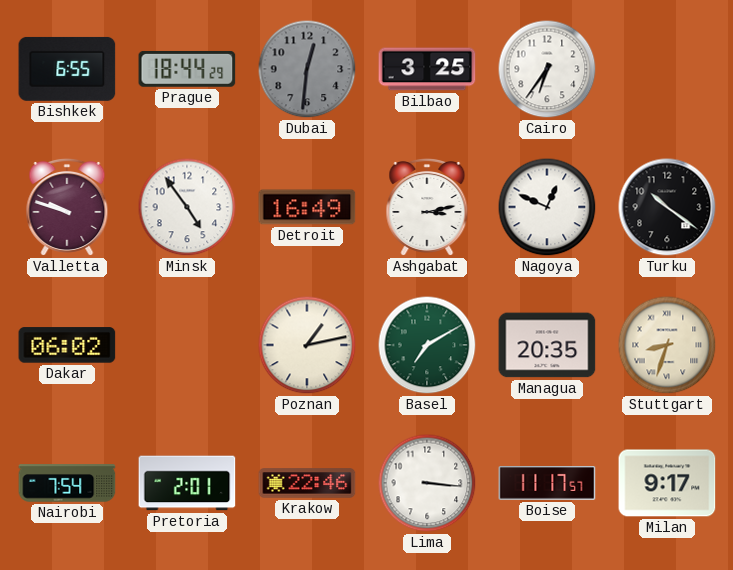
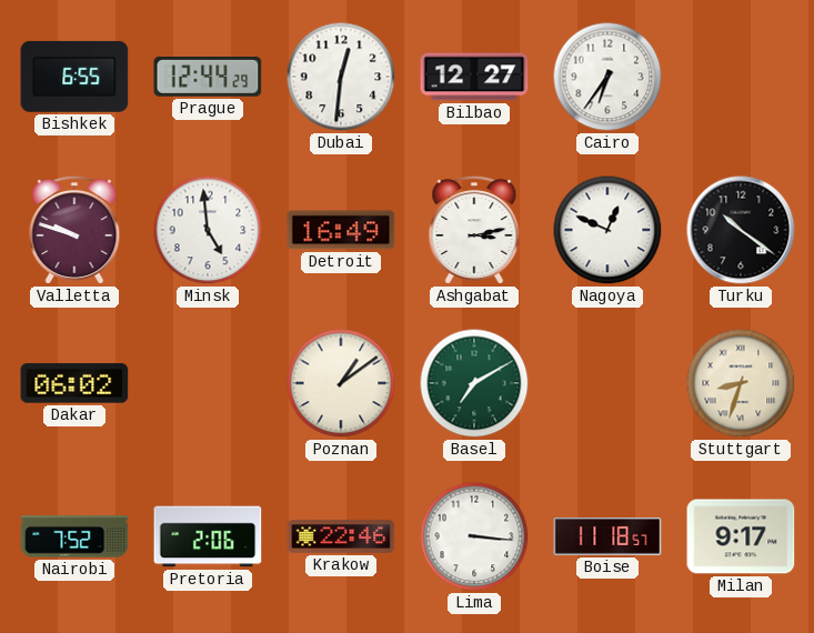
Prague: 18:44 -> 12:44 (208, 77)
Dubai dial: grey -> white (341, 77)
Bilbao: 3:25 -> 12:27 (474, 77)
Minsk: 4:54 -> 4:59 (208, 230)
Poznan: 1:13 -> 1:09 (341, 383)
Managua: 20:35 -> none (547, 345)
Nairobi: 7:54 -> 7:52 (74, 536)
Pretoria: 2:01 -> 2:06 (208, 536)
Boise: 11:17 -> 11:18 (607, 536)
